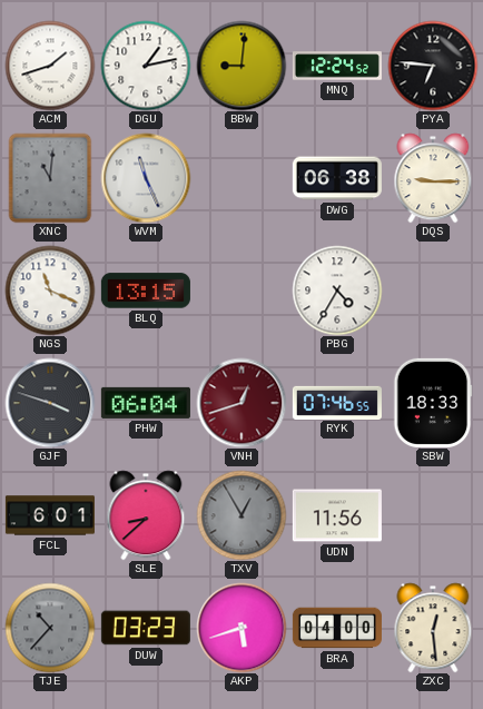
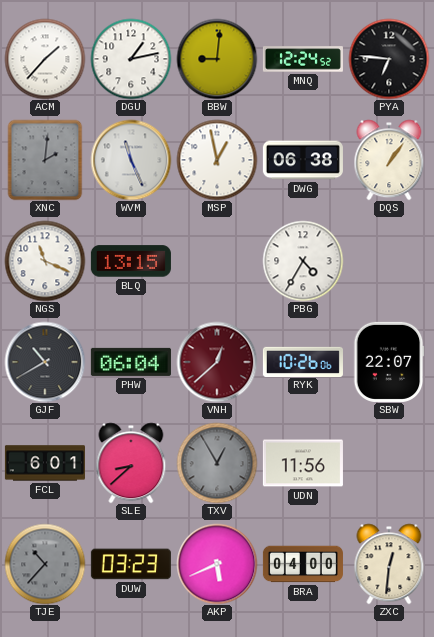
ACM: 1:42 -> 1:37 (45, 59)
XNC: 11:01 -> 2:01 (45, 160)
MSP: none -> 12:58 (217, 160)
DQS: 9:15 -> 1:06 (389, 160)
GJF: 3:48 -> 10:40 (45, 362)
VNH: 12:42 -> 12:38 (217, 362)
RYK: 07:46 -> 10:26 (303, 361)
SBW: 18:33 -> 22:07 (389, 362)
AKP: 5:42 -> 5:41 (217, 564)
ZXC: 12:29 -> 12:31 (389, 564)
